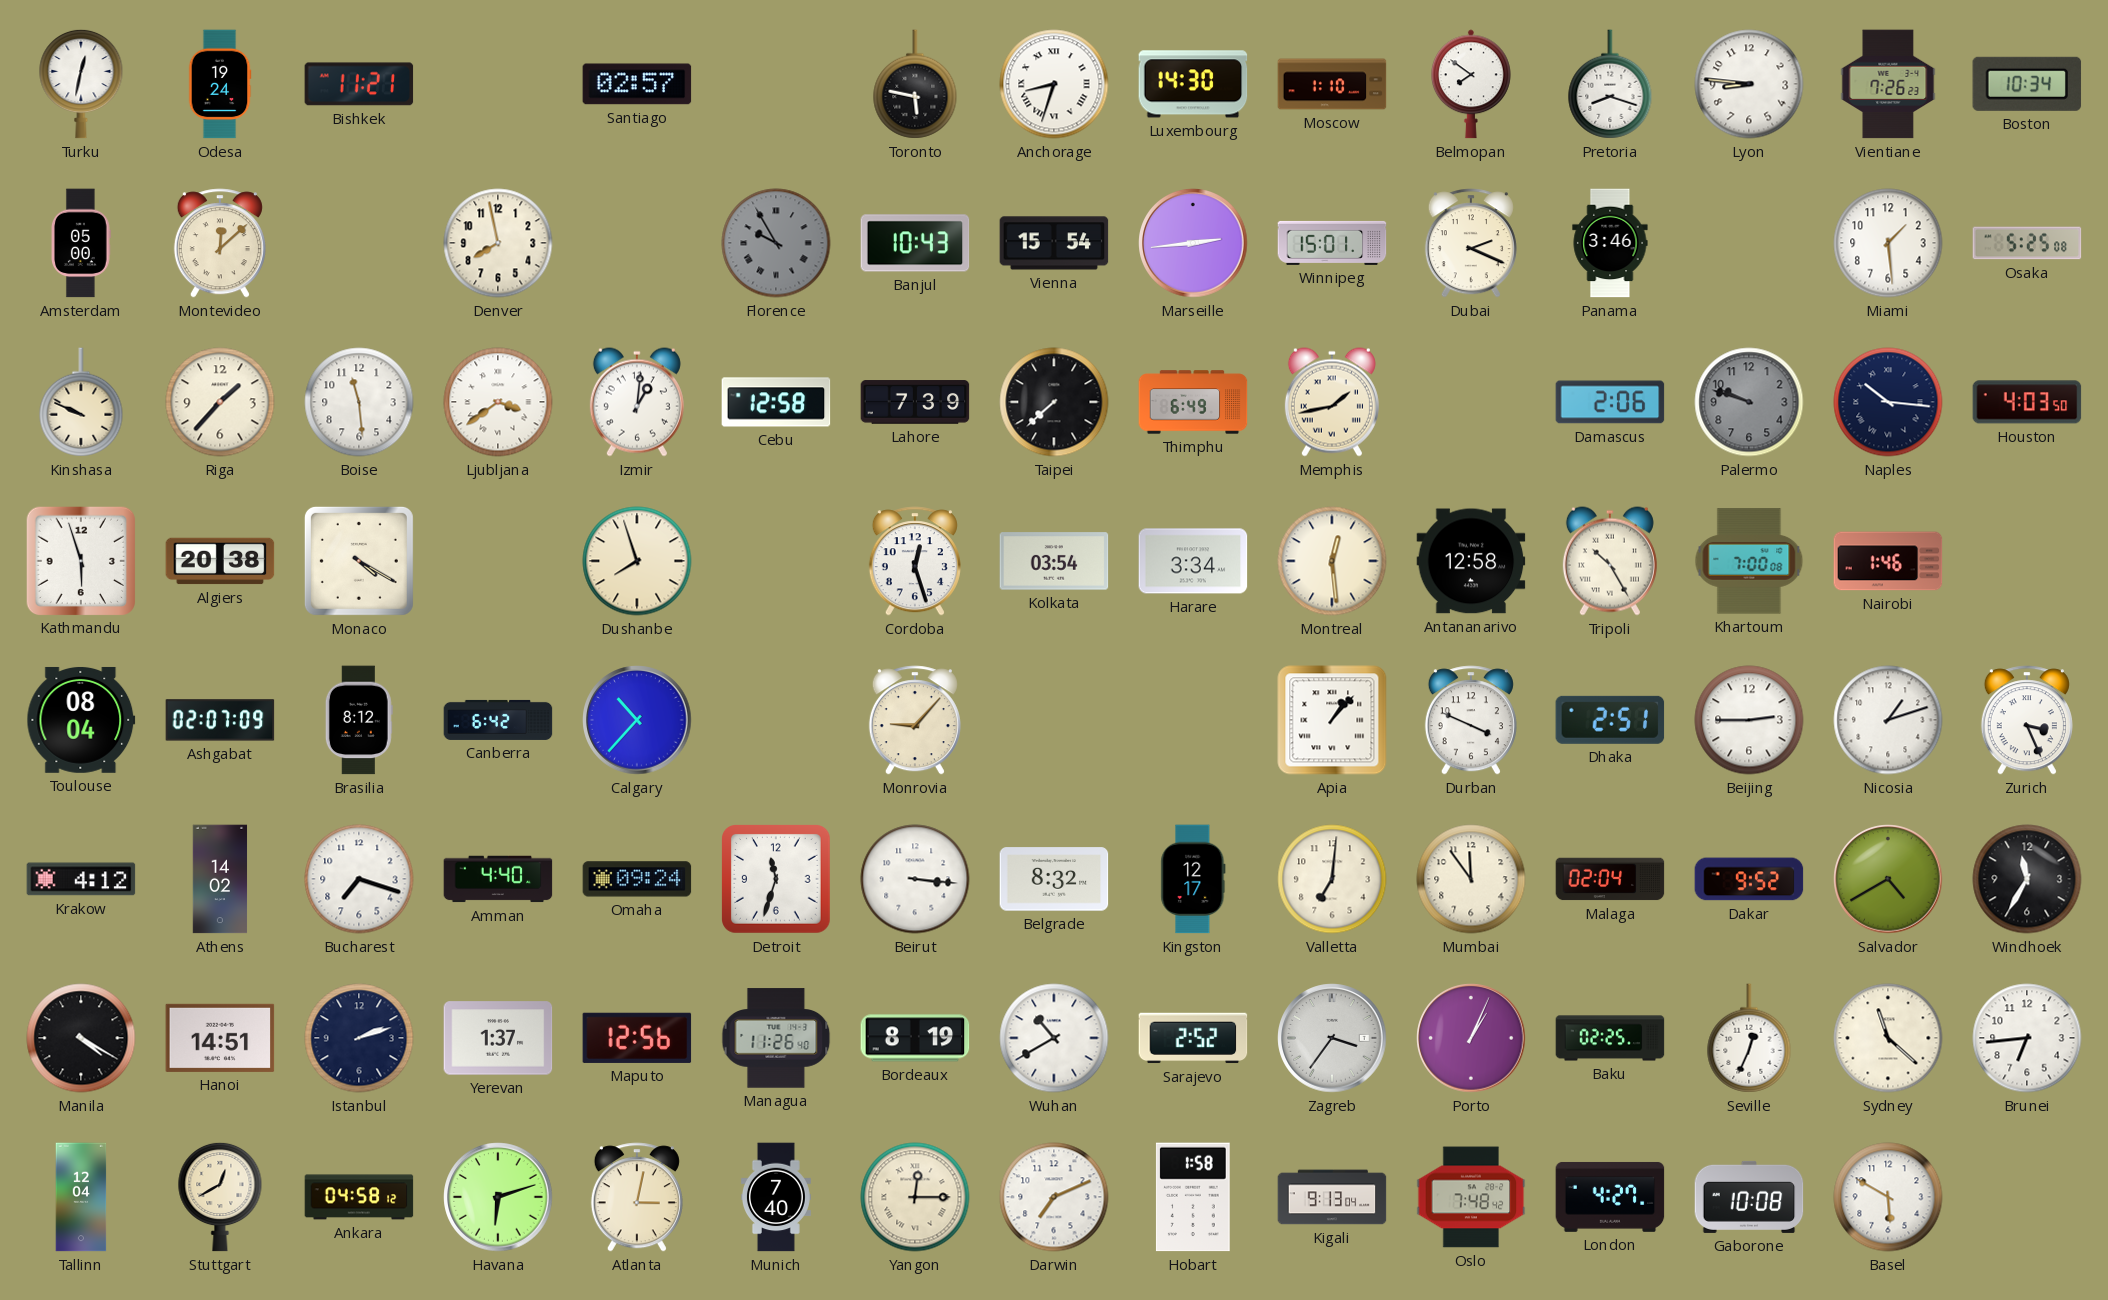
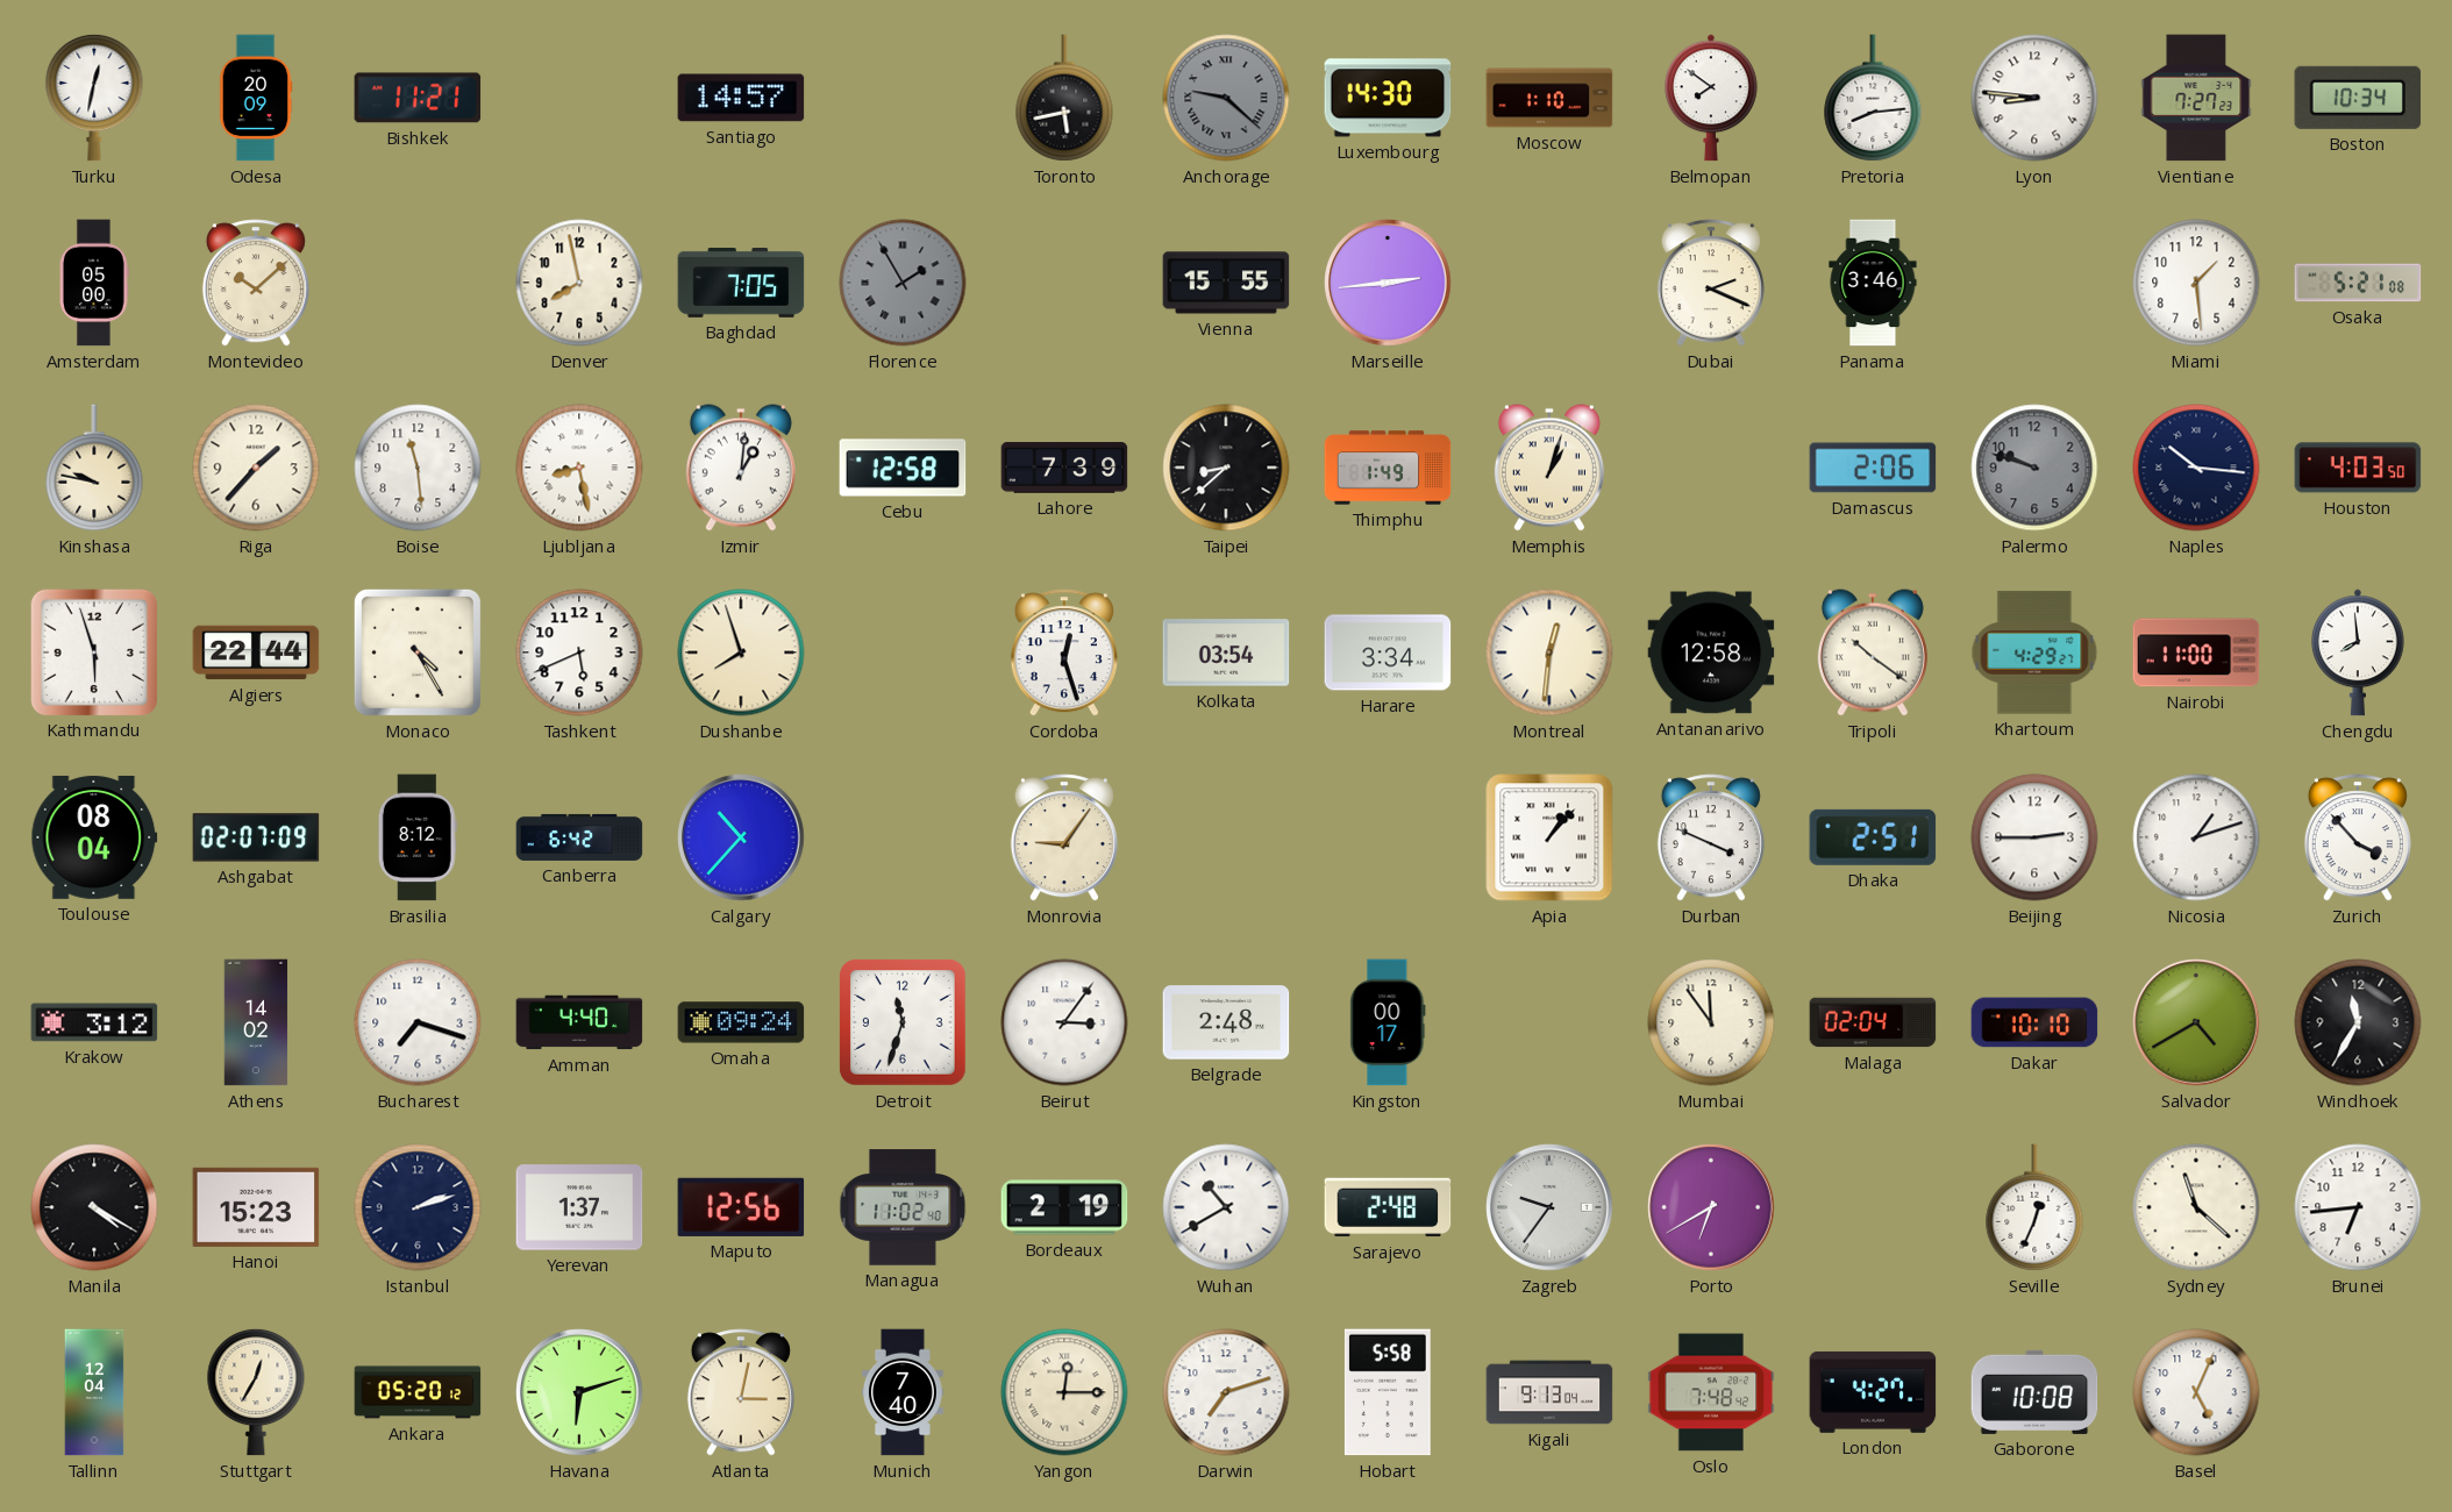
Odesa: 19:24 -> 20:09 (256, 98)
Santiago: 02:57 -> 14:57 (741, 98)
Toronto: 5:47 -> 5:43 (1064, 98)
Anchorage: 8:33 -> 9:22 (1226, 98)
Anchorage dial: white -> grey (1226, 98)
Pretoria: 8:18 -> 8:14 (1873, 98)
Vientiane: 7:26 -> 7:27 (2196, 98)
Montevideo: 12:08 -> 10:08 (256, 283)
Baghdad: none -> 7:05 (741, 284)
Florence: 9:55 -> 1:55 (903, 283)
Banjul: 10:43 -> none (915, 243)
Vienna: 15:54 -> 15:55 (1226, 283)
Winnipeg: 15:01 -> none (1332, 243)
Osaka: 5:25 -> 5:21 (2358, 283)
Kinshasa: 9:49 -> 9:47 (94, 468)
Ljubljana: 3:39 -> 8:28 (579, 468)
Taipei: 7:38 -> 8:38 (1226, 468)
Thimphu: 6:49 -> 1:49 (1388, 468)
Memphis: 1:43 -> 1:03 (1549, 468)
Algiers: 20:38 -> 22:44 (256, 652)
Monaco: 4:20 -> 4:25 (418, 652)
Tashkent: none -> 5:41 (579, 652)
Montreal: 12:29 -> 12:31 (1549, 652)
Tripoli: 10:25 -> 10:21 (1873, 652)
Khartoum: 7:00 -> 4:29 (2034, 652)
Nairobi: 1:46 -> 11:00 (2196, 652)
Chengdu: none -> 7:59 (2359, 652)
Monrovia: 9:07 -> 9:06 (1064, 837)
Zurich: 3:26 -> 3:53 (2358, 837)
Krakow: 4:12 -> 3:12 (94, 1022)
Beirut: 3:16 -> 3:06 (1064, 1022)
Belgrade: 8:32 -> 2:48 (1226, 1022)
Kingston: 12:17 -> 00:17 (1388, 1022)
Valletta: 7:01 -> none (1332, 879)
Dakar: 9:52 -> 10:10 (2034, 1022)
Hanoi: 14:51 -> 15:23 (256, 1207)
Managua: 11:26 -> 11:02 (903, 1207)
Bordeaux: 8:19 -> 2:19 (1064, 1207)
Sarajevo: 2:52 -> 2:48 (1388, 1207)
Zagreb: 3:36 -> 9:36 (1549, 1207)
Porto: 1:04 -> 6:40 (1711, 1207)
Baku: 02:25 -> none (1610, 1038)
Stuttgart: 12:40 -> 12:35 (256, 1392)
Ankara: 04:58 -> 05:20 (418, 1392)
Darwin: 7:11 -> 7:12 (1226, 1392)
Hobart: 1:58 -> 5:58 (1388, 1392)
Basel: 5:50 -> 5:04 (2196, 1392)
